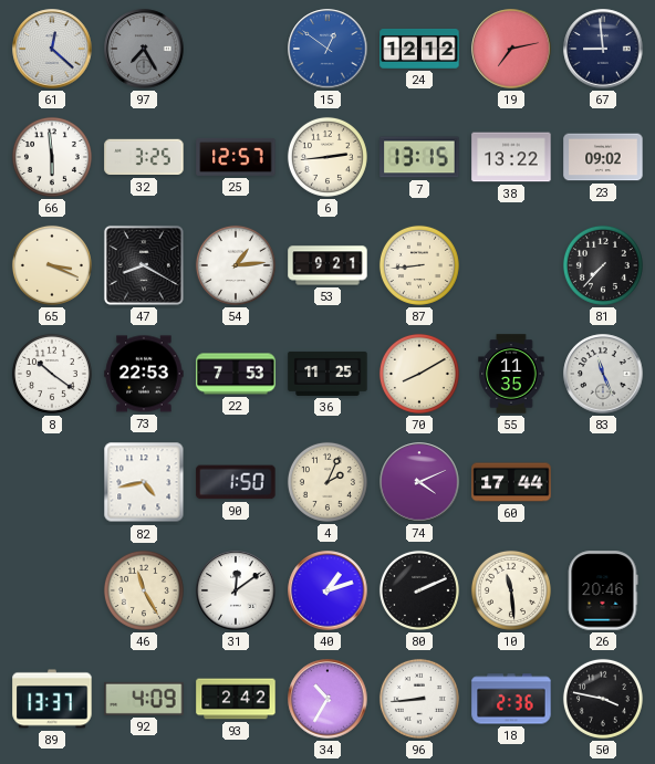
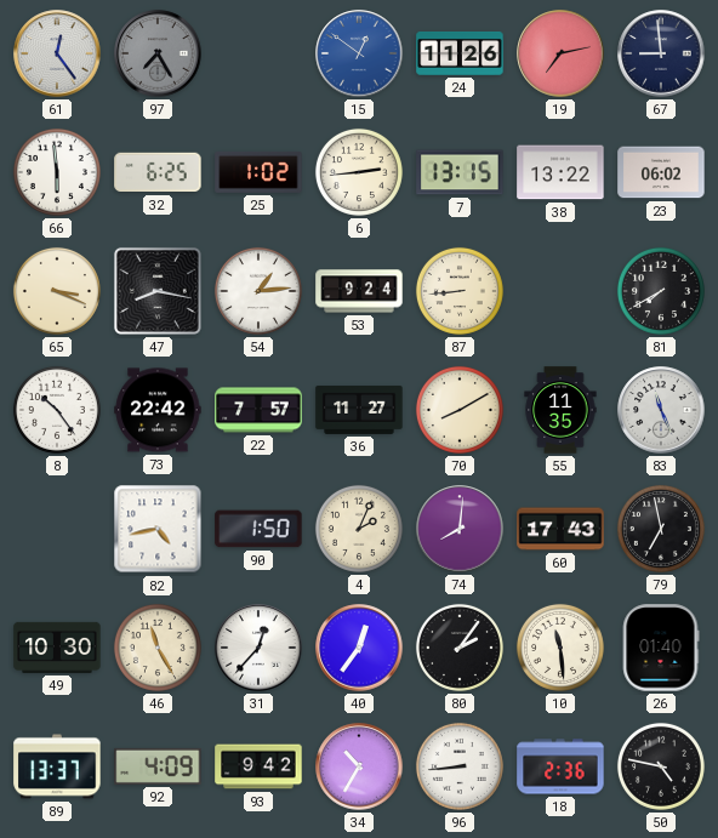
61: 12:22 -> 12:24 (57, 53)
24: 12:12 -> 11:26 (460, 53)
32: 3:25 -> 6:25 (158, 172)
25: 12:57 -> 1:02 (258, 172)
23: 09:02 -> 06:02 (661, 172)
47: 8:20 -> 8:17 (158, 291)
53: 9:21 -> 9:24 (359, 291)
81: 7:37 -> 7:40 (661, 291)
8: 10:21 -> 10:24 (57, 410)
73: 22:53 -> 22:42 (158, 410)
22: 7:53 -> 7:57 (258, 410)
36: 11:25 -> 11:27 (359, 410)
74: 4:11 -> 8:01 (460, 529)
60: 17:44 -> 17:43 (560, 529)
79: none -> 6:58 (661, 529)
49: none -> 10:30 (57, 648)
31: 12:09 -> 12:37 (258, 648)
40: 1:12 -> 12:36 (359, 648)
80: 2:11 -> 2:06 (460, 648)
26: 20:46 -> 01:40 (661, 648)
93: 2:42 -> 9:42 (258, 766)
50: 3:47 -> 4:47 (661, 766)
